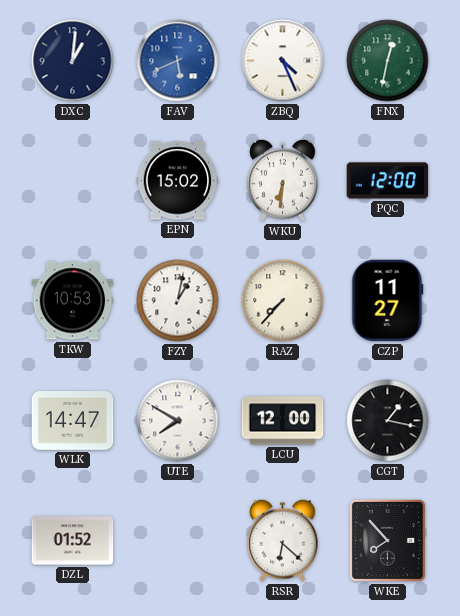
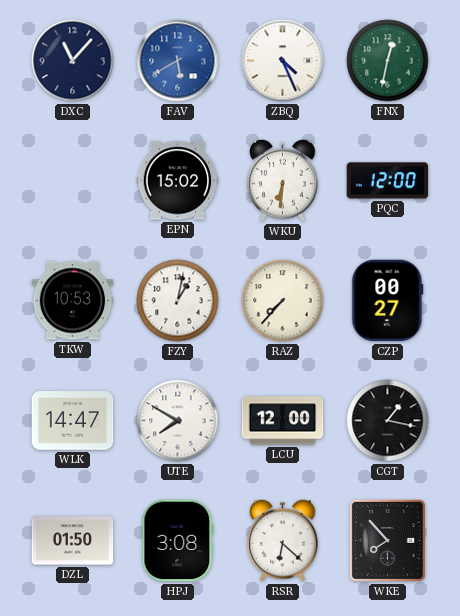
DXC: 1:01 -> 11:07 (73, 61)
FAV: 5:41 -> 5:40 (178, 61)
CZP: 11:27 -> 00:27 (388, 301)
DZL: 01:52 -> 01:50 (73, 541)
HPJ: none -> 3:08 (178, 541)
